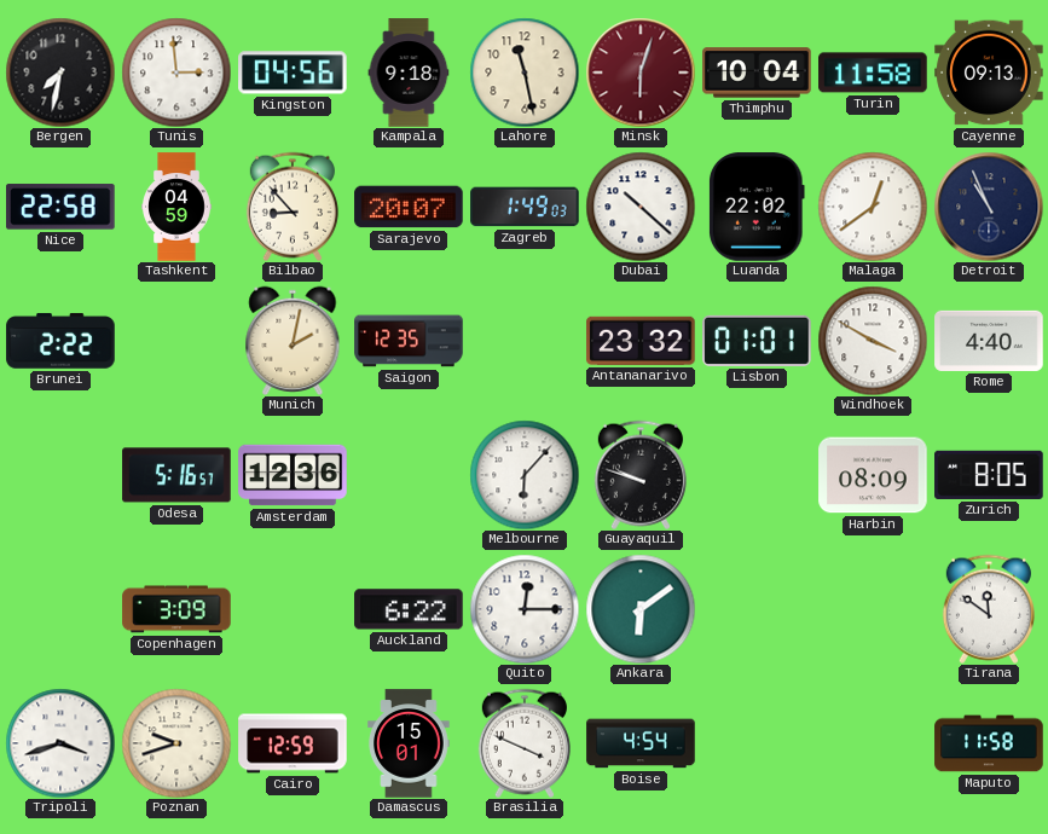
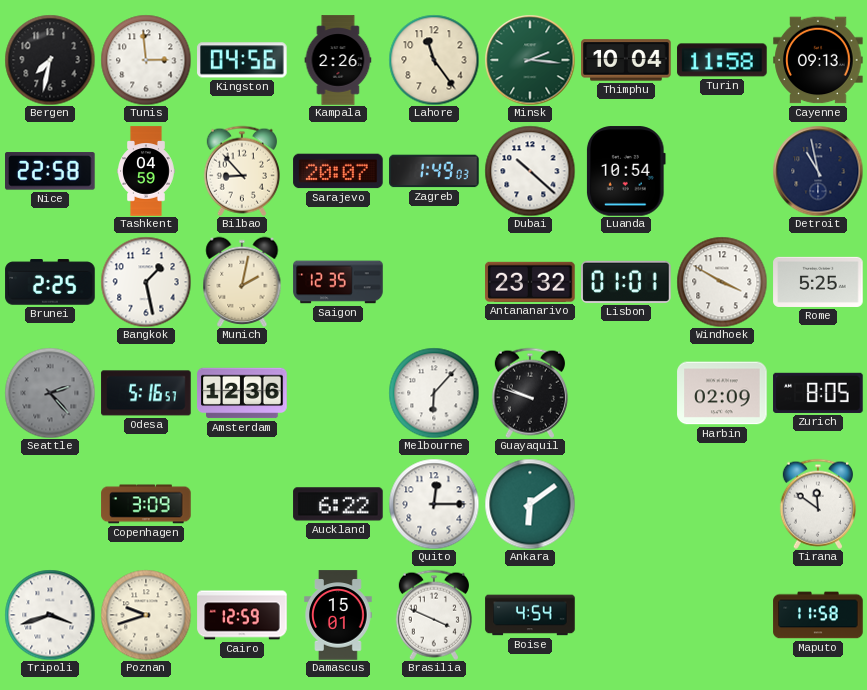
Kampala: 9:18 -> 2:26 (338, 60)
Lahore: 11:28 -> 11:24 (434, 60)
Minsk: 6:03 -> 2:16 (530, 60)
Minsk dial: burgundy -> green (530, 60)
Luanda: 22:02 -> 10:54 (626, 171)
Malaga: 12:39 -> none (873, 207)
Detroit: 10:56 -> 10:58 (818, 171)
Brunei: 2:22 -> 2:25 (50, 282)
Bangkok: none -> 1:28 (146, 282)
Rome: 4:40 -> 5:25 (818, 282)
Seattle: none -> 2:23 (50, 393)
Harbin: 08:09 -> 02:09 (722, 393)
